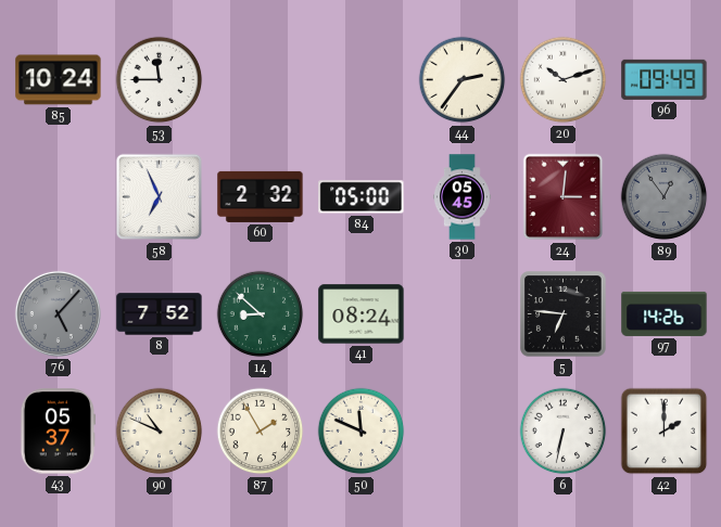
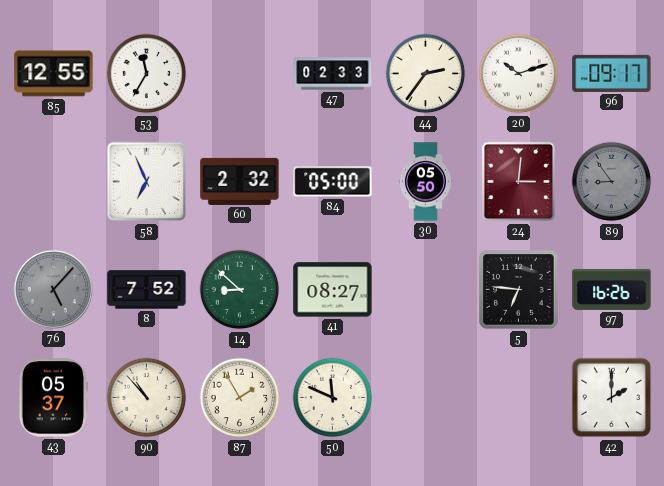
85: 10:24 -> 12:55 (54, 74)
53: 11:45 -> 11:35 (147, 74)
47: none -> 02:33 (333, 74)
96: 09:49 -> 09:17 (612, 73)
30: 05:45 -> 05:50 (425, 182)
89: 12:54 -> 8:54 (612, 182)
41: 08:24 -> 08:27 (333, 290)
97: 14:26 -> 16:26 (612, 289)
90: 10:49 -> 10:53 (147, 398)
6: 6:32 -> none (564, 432)
